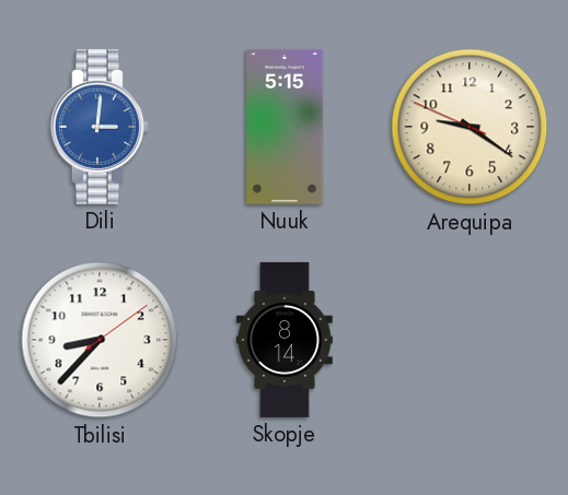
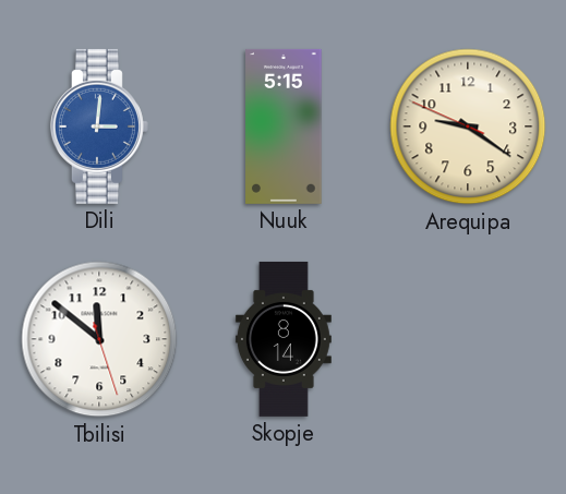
Tbilisi: 8:37 -> 11:51 (99, 339)
